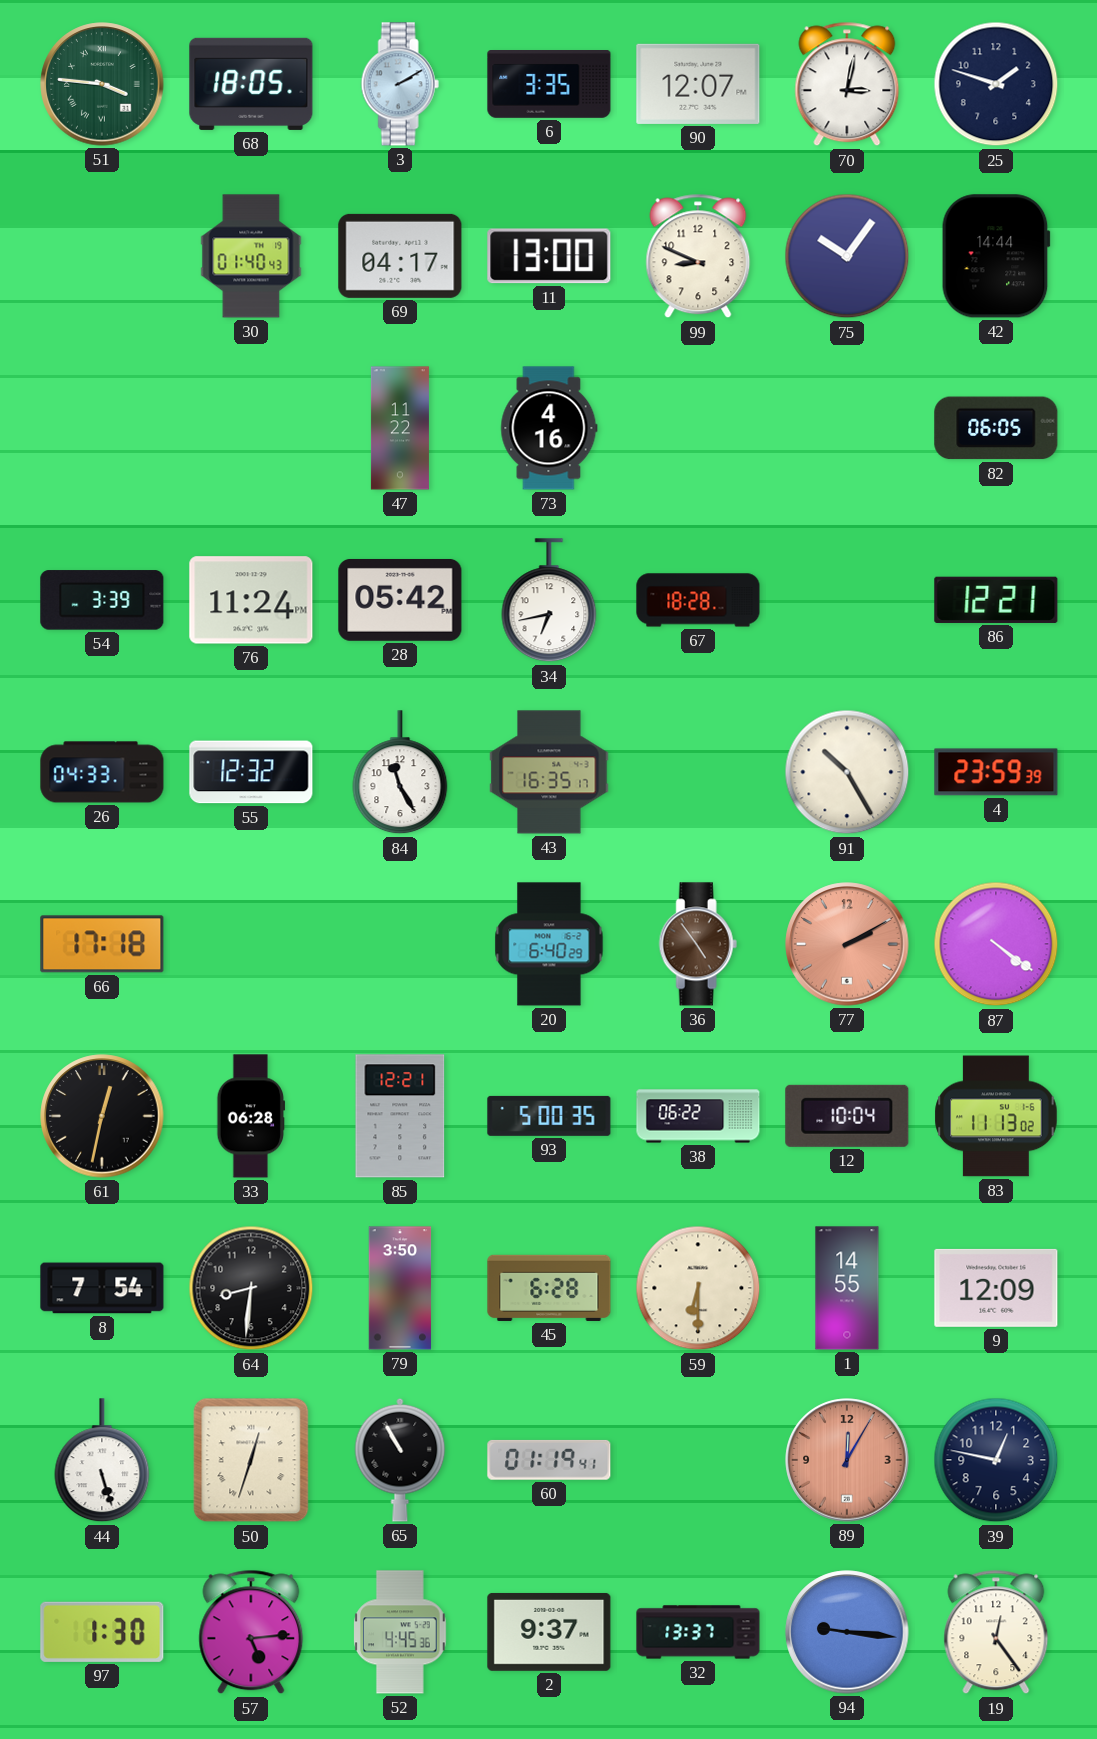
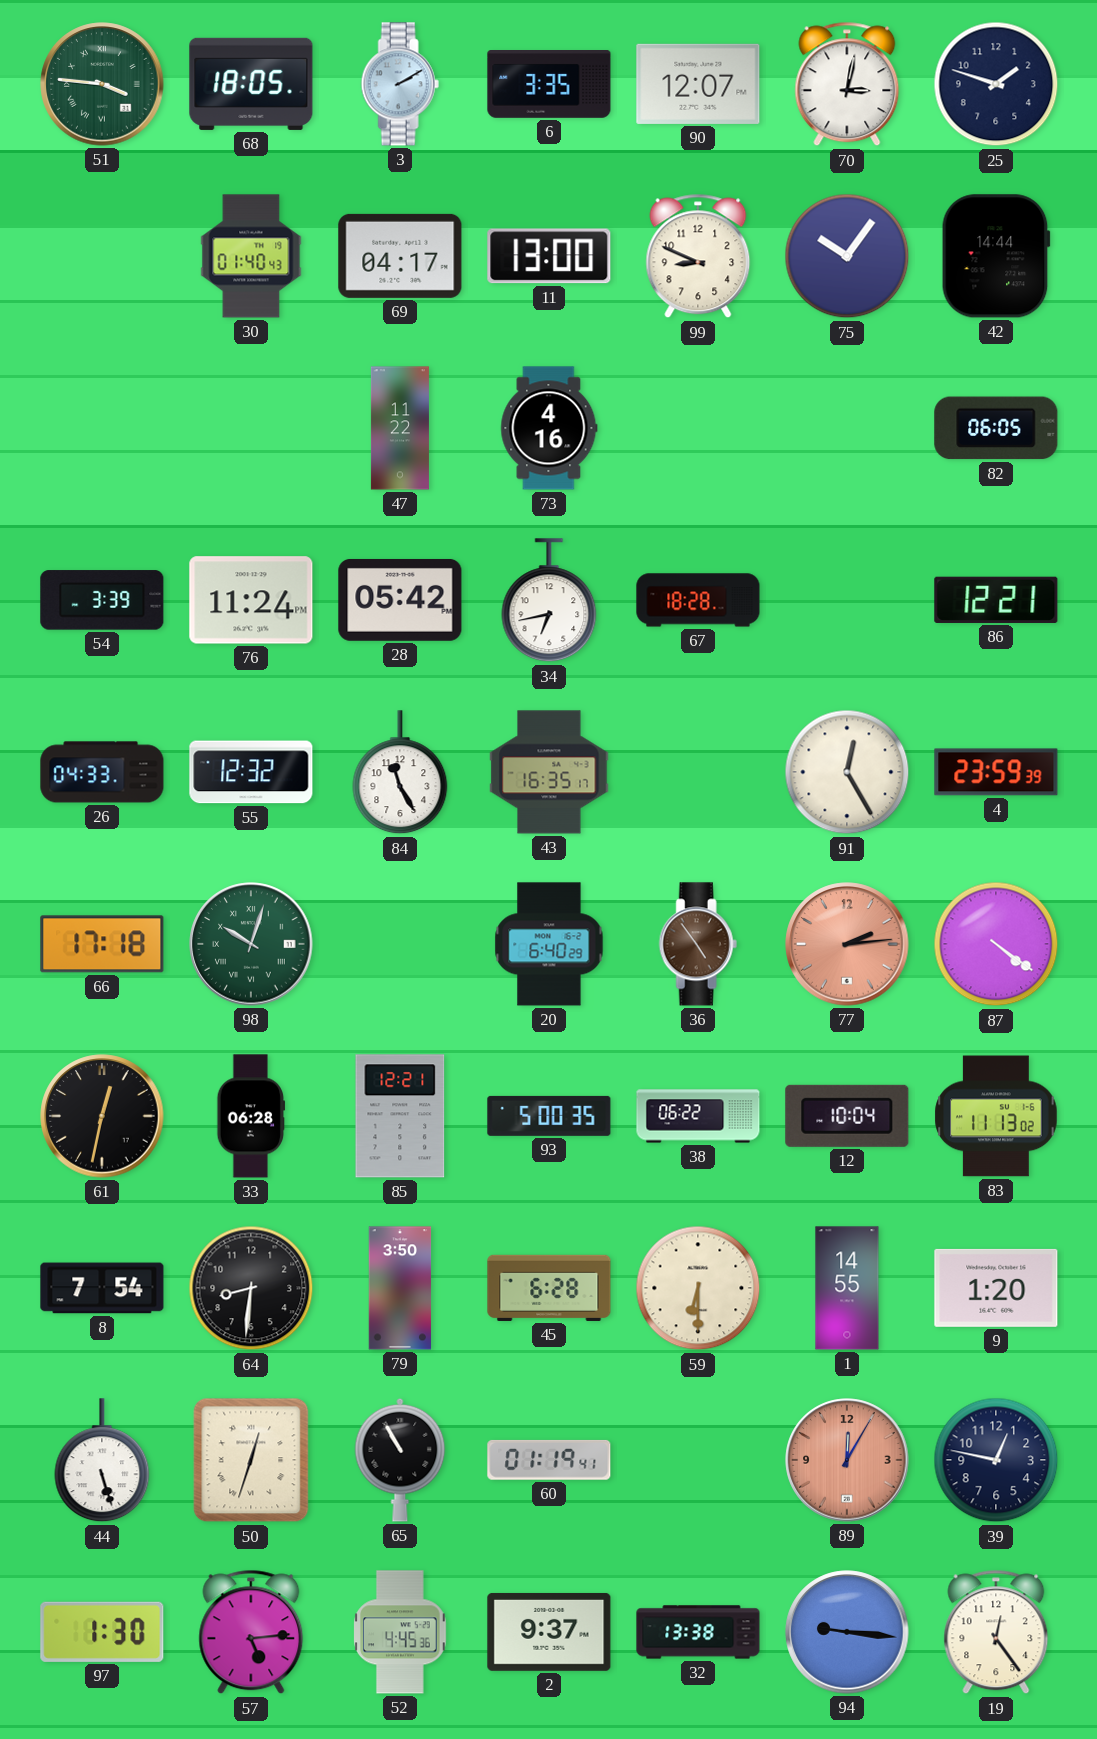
91: 10:25 -> 12:25 (847, 772)
98: none -> 10:03 (251, 944)
77: 2:10 -> 2:14 (847, 944)
9: 12:09 -> 1:20 (996, 1288)
32: 13:37 -> 13:38 (698, 1632)
